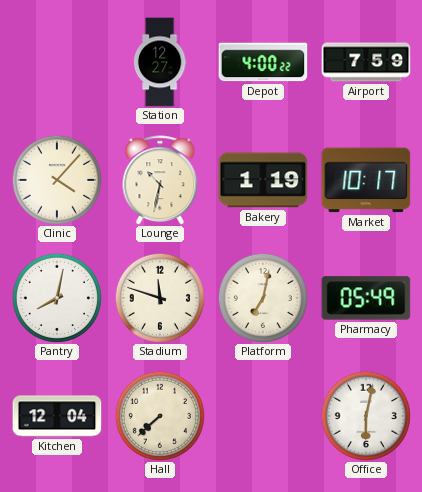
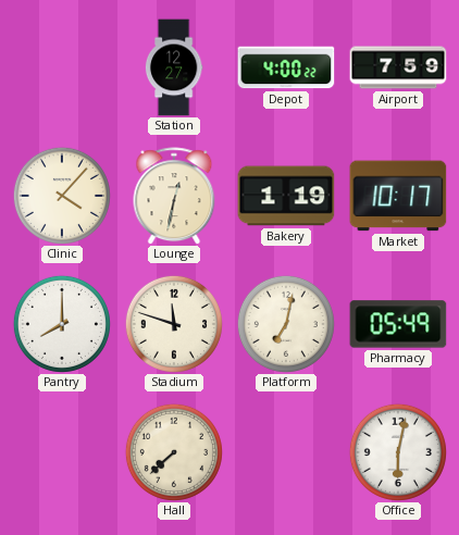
Lounge: 10:32 -> 12:32 (174, 196)
Pantry: 8:02 -> 8:00 (62, 324)
Kitchen: 12:04 -> none (57, 416)
